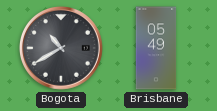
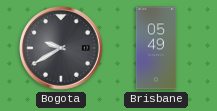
Bogota: 10:40 -> 9:40 (61, 48)
